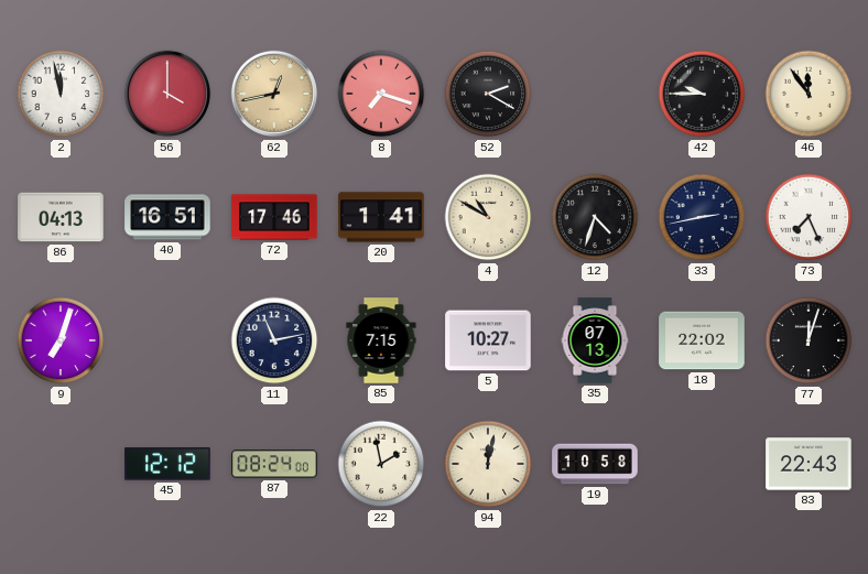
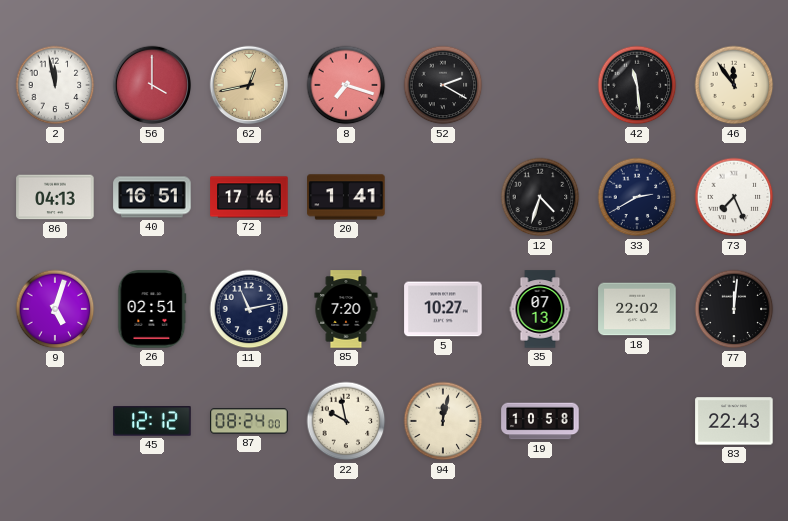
42: 9:45 -> 11:29 (637, 85)
4: 10:50 -> none (488, 217)
33: 2:43 -> 2:40 (637, 197)
9: 7:03 -> 5:03 (55, 309)
26: none -> 02:51 (152, 309)
85: 7:15 -> 7:20 (346, 309)
77: 12:03 -> 12:01 (734, 309)
22: 1:58 -> 9:58 (346, 421)
